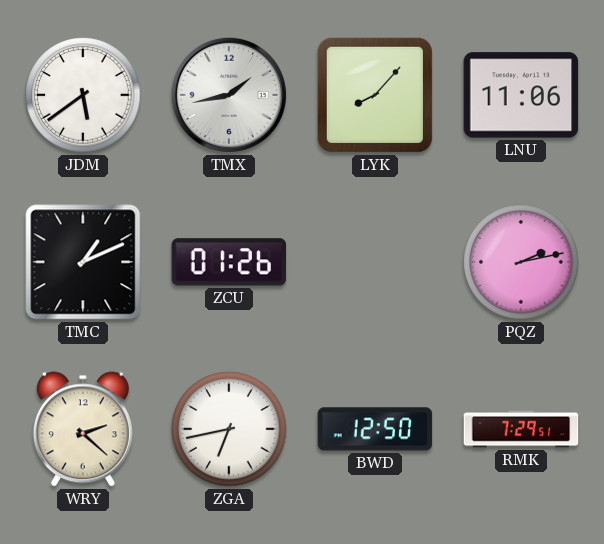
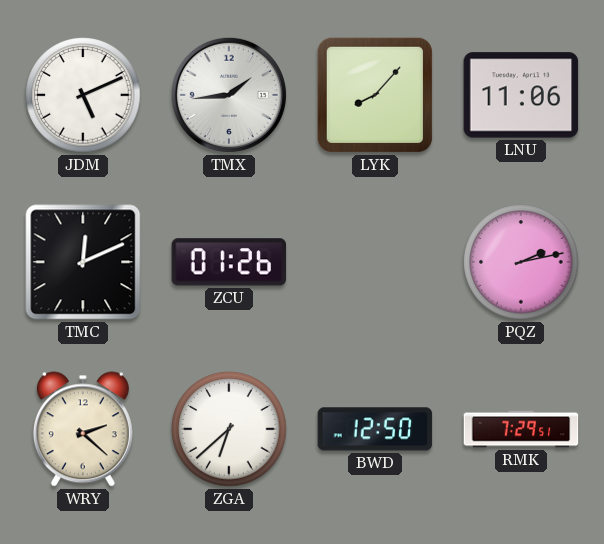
JDM: 5:39 -> 5:11 (83, 95)
TMX: 1:43 -> 1:44 (229, 95)
TMC: 1:11 -> 12:11 (83, 262)
ZGA: 6:43 -> 6:38 (229, 429)
